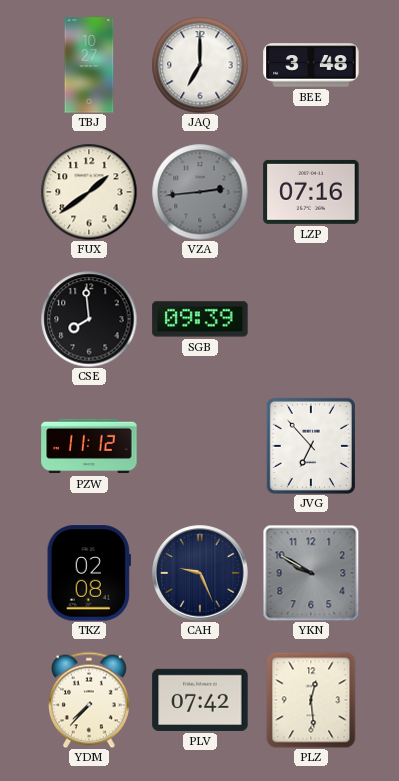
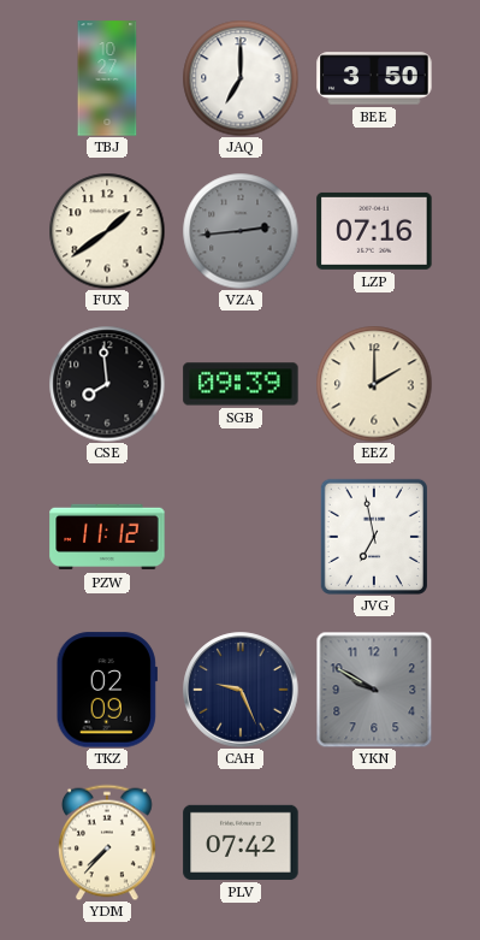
BEE: 3:48 -> 3:50 (374, 78)
EEZ: none -> 2:00 (374, 384)
JVG: 6:53 -> 6:58 (374, 537)
TKZ: 02:08 -> 02:09 (107, 690)
PLZ: 12:29 -> none (311, 700)
